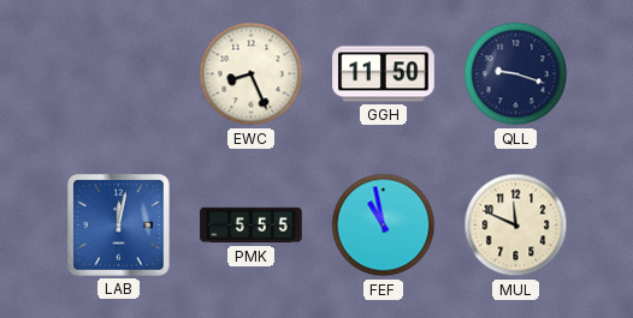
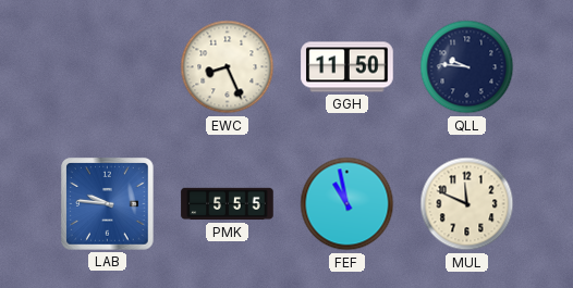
QLL: 9:18 -> 9:46 (467, 67)
LAB: 12:02 -> 9:46 (108, 204)
